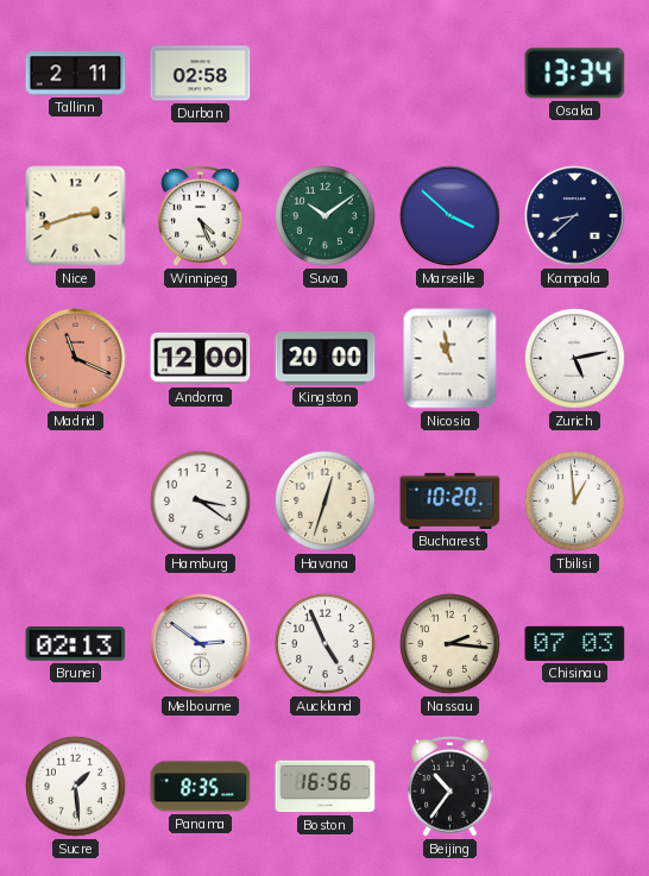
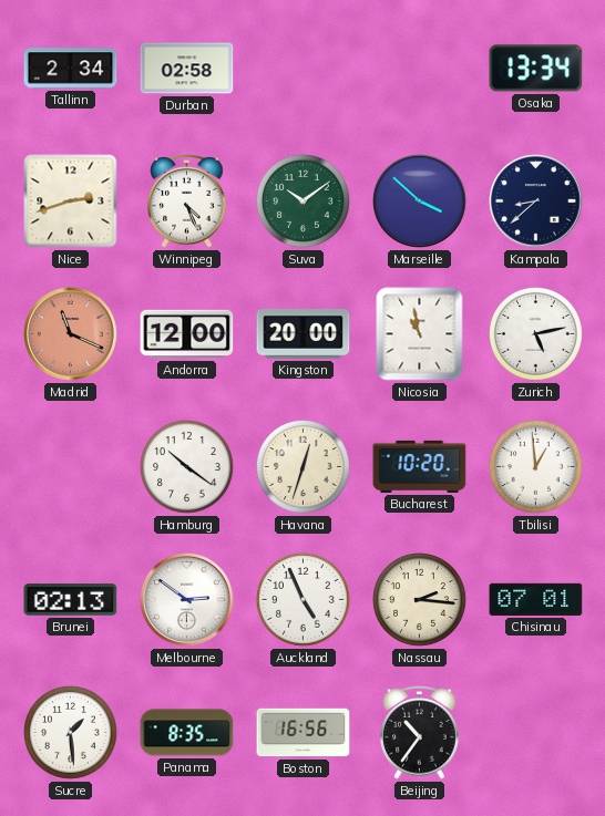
Tallinn: 2:11 -> 2:34 (71, 69)
Hamburg: 3:21 -> 10:21 (187, 467)
Chisinau: 07:03 -> 07:01 (536, 599)
